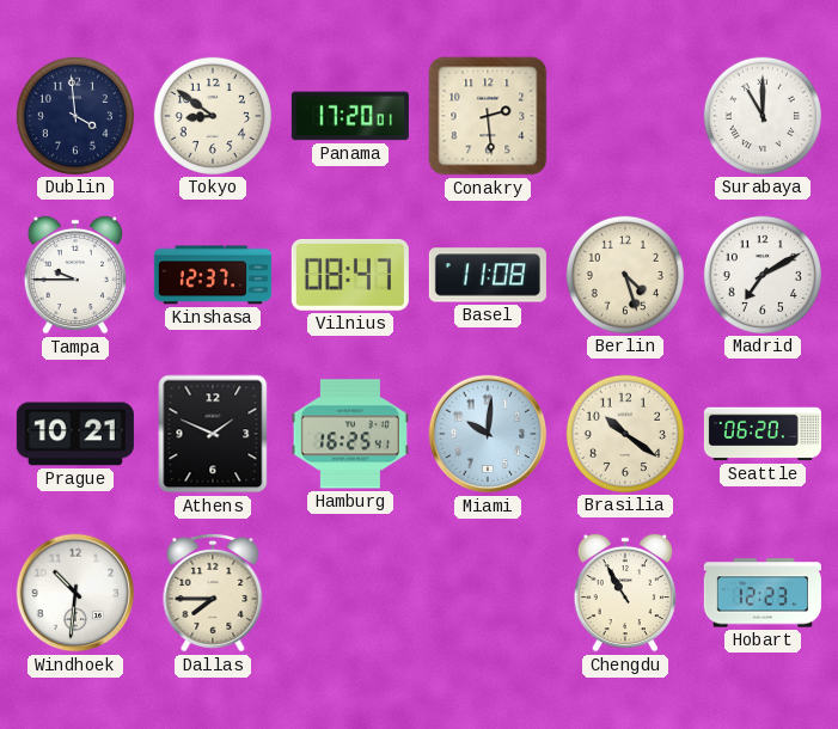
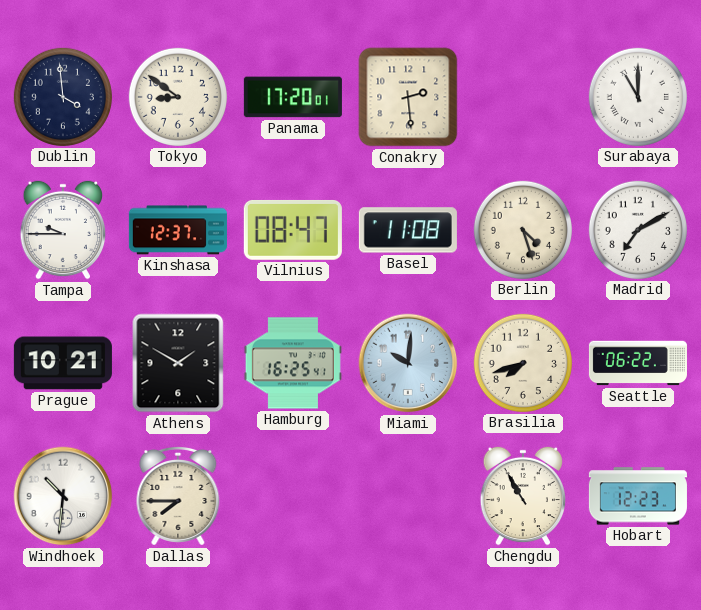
Athens: 1:49 -> 1:50 (178, 363)
Brasilia: 10:21 -> 7:42 (523, 363)
Seattle: 06:20 -> 06:22 (638, 363)
